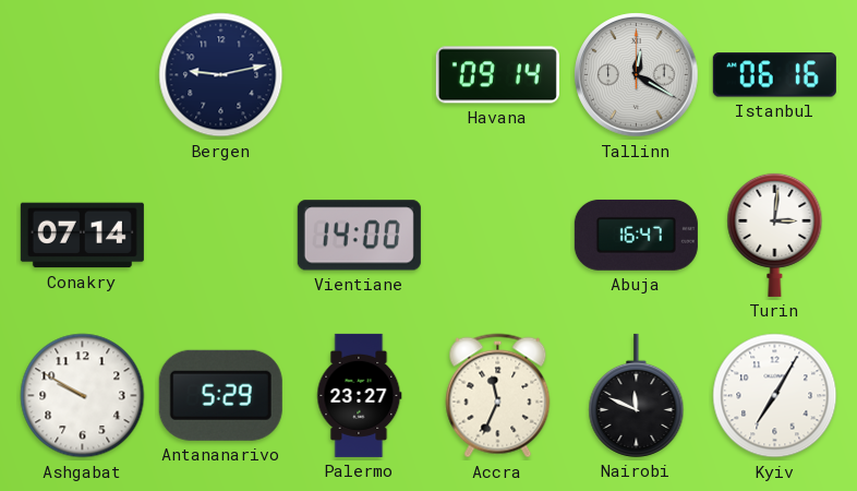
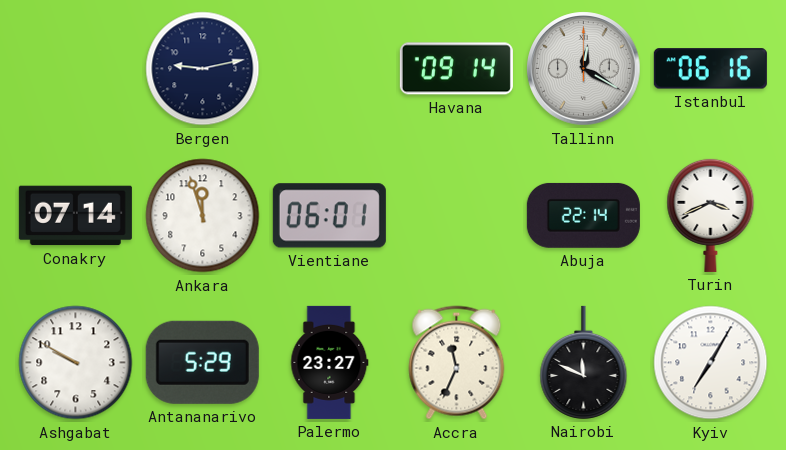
Ankara: none -> 11:57 (203, 216)
Vientiane: 14:00 -> 06:01 (329, 216)
Abuja: 16:47 -> 22:14 (583, 215)
Turin: 3:01 -> 3:41 (711, 215)
